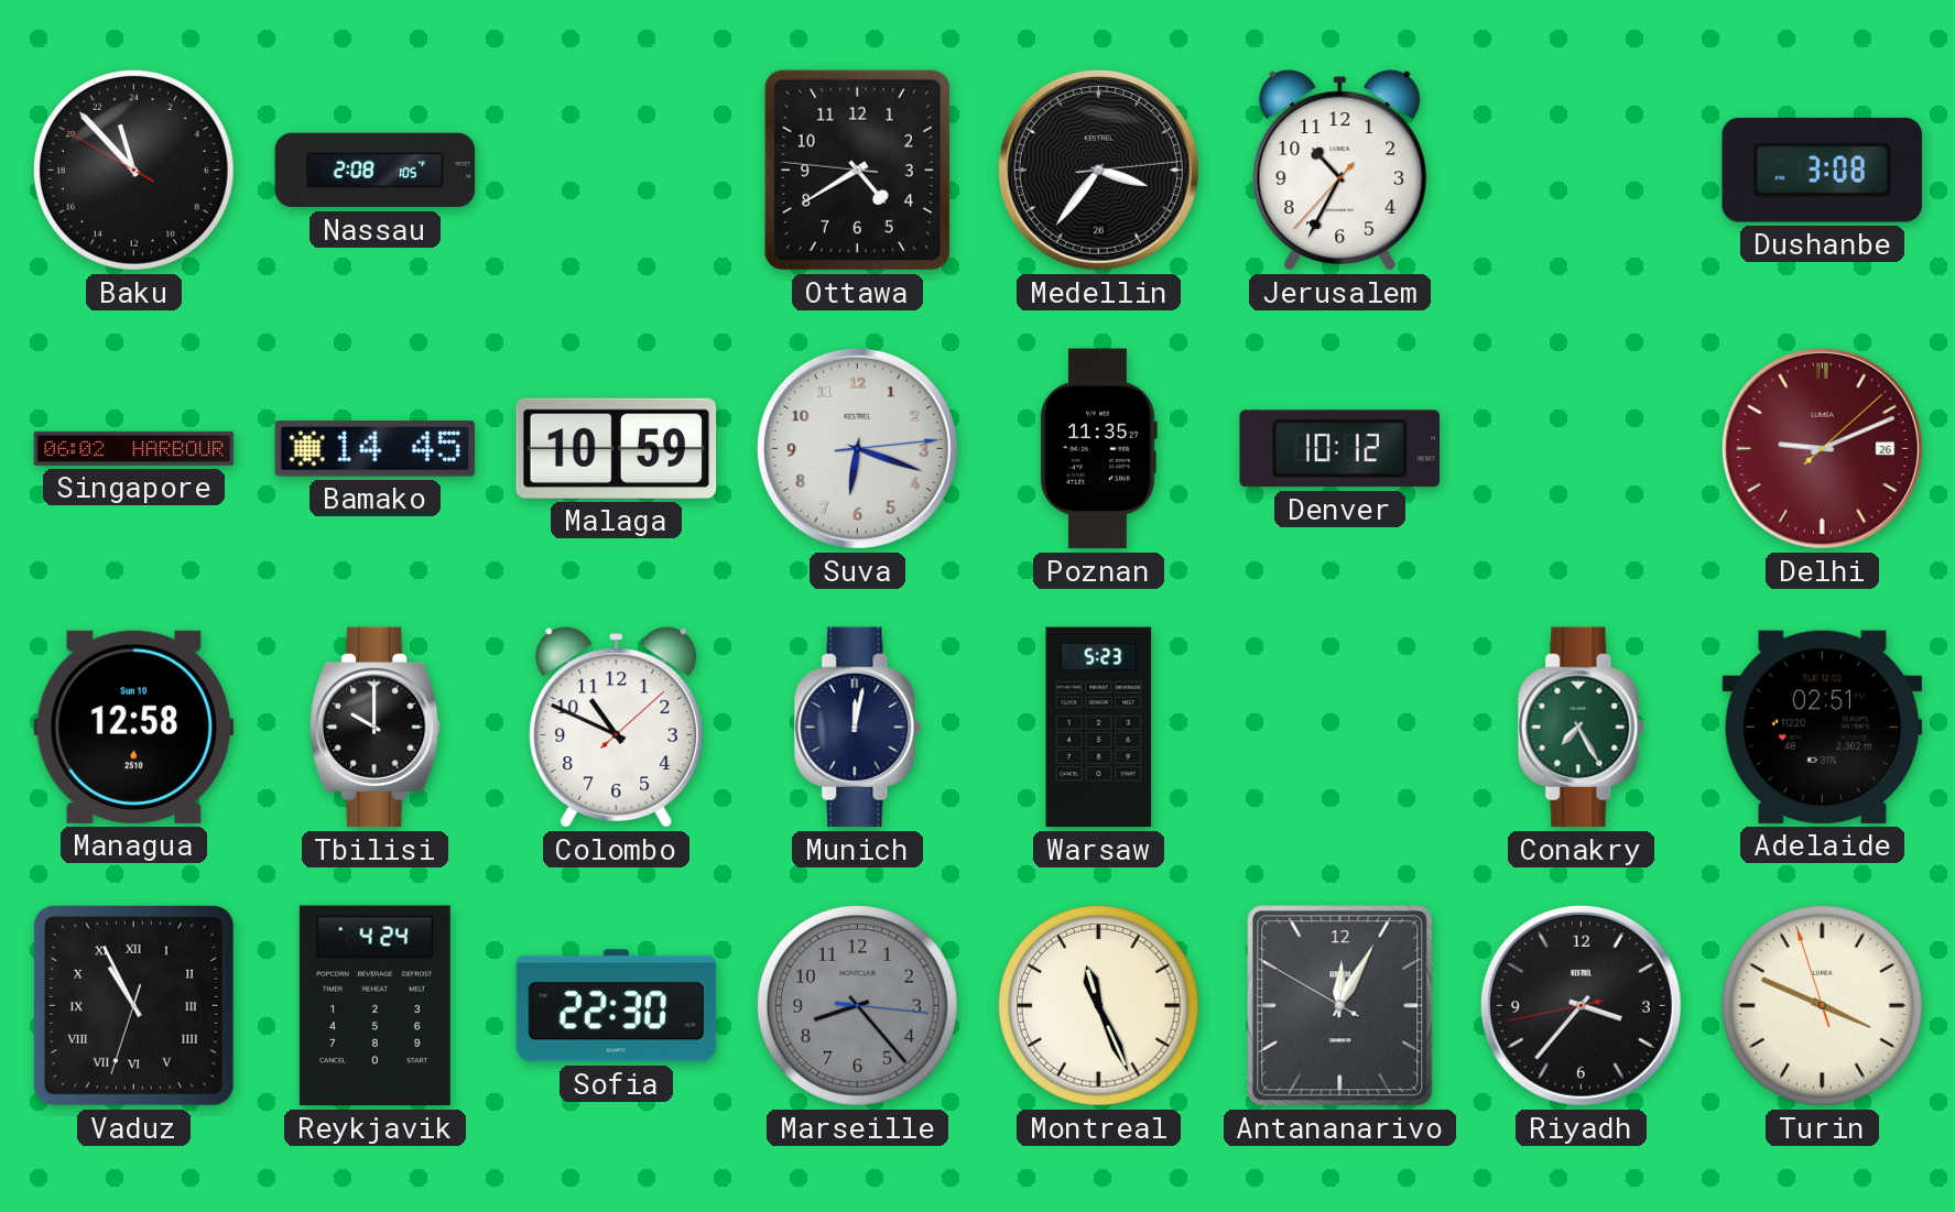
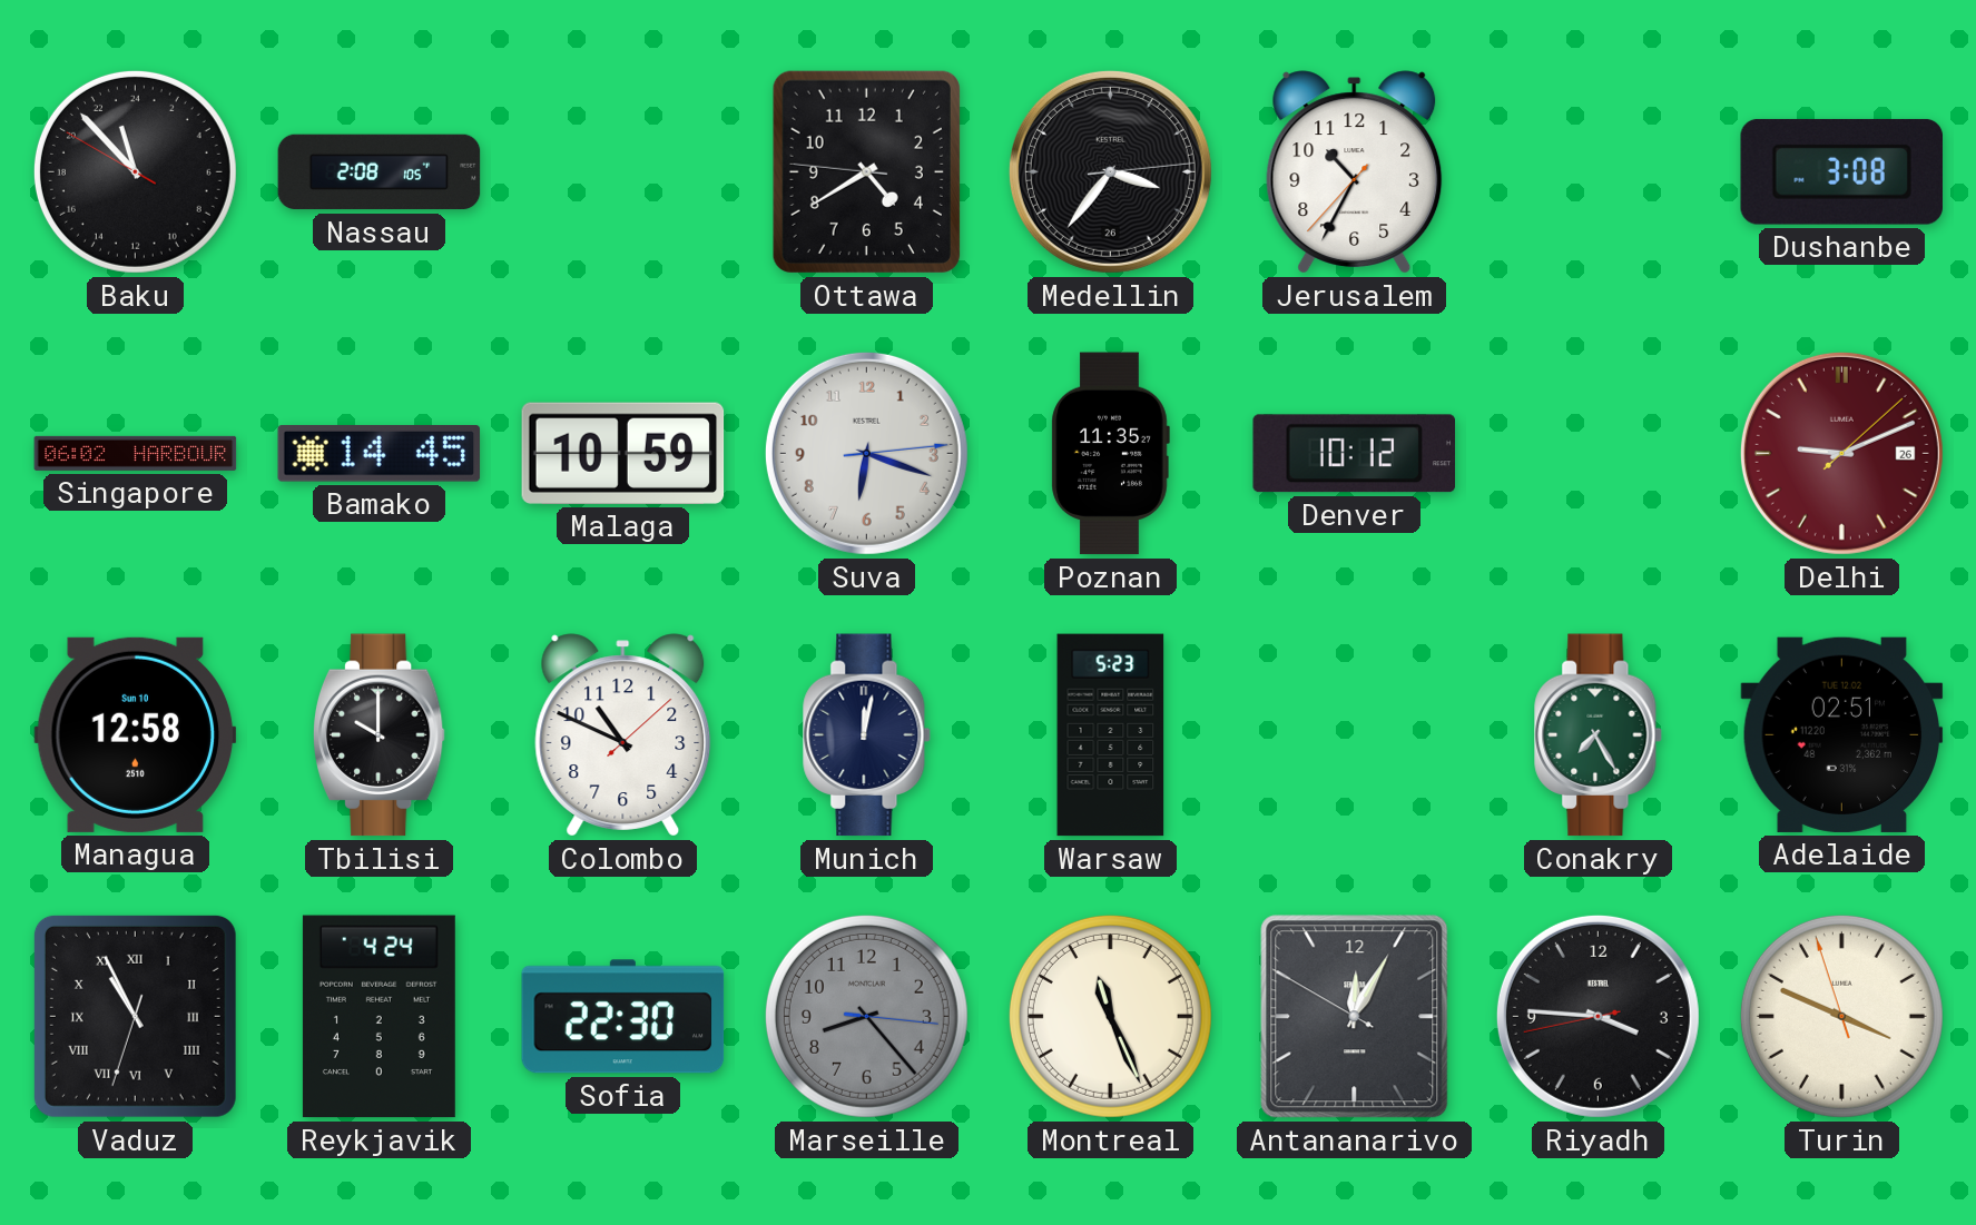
Riyadh: 3:36 -> 3:45 (1597, 1016)
